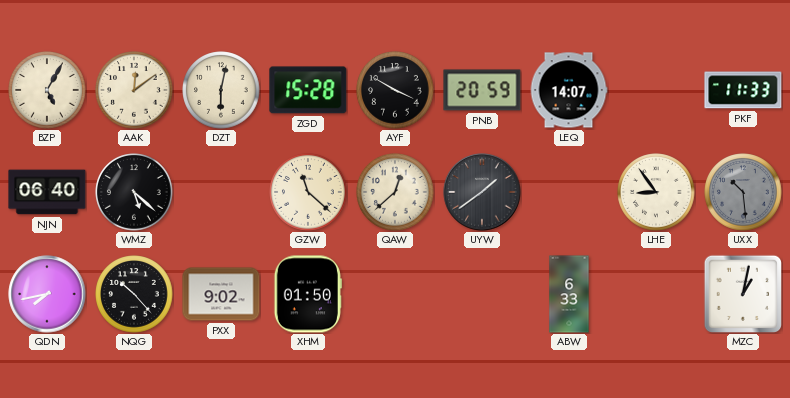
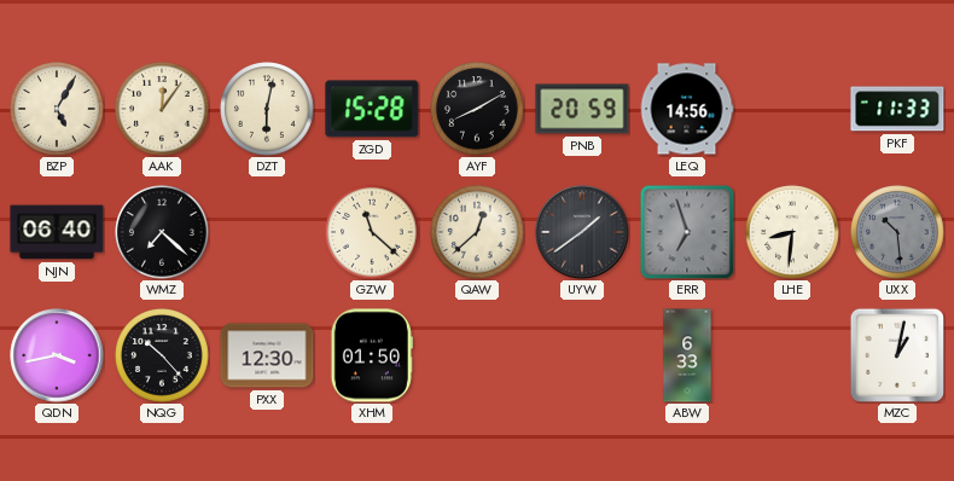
AAK: 12:09 -> 12:06 (162, 109)
AYF: 3:50 -> 8:10 (477, 109)
LEQ: 14:07 -> 14:56 (687, 109)
WMZ: 5:22 -> 7:22 (162, 232)
ERR: none -> 6:57 (687, 232)
LHE: 8:54 -> 8:31 (792, 232)
QDN: 7:43 -> 3:43 (57, 355)
PXX: 9:02 -> 12:30 (267, 355)
